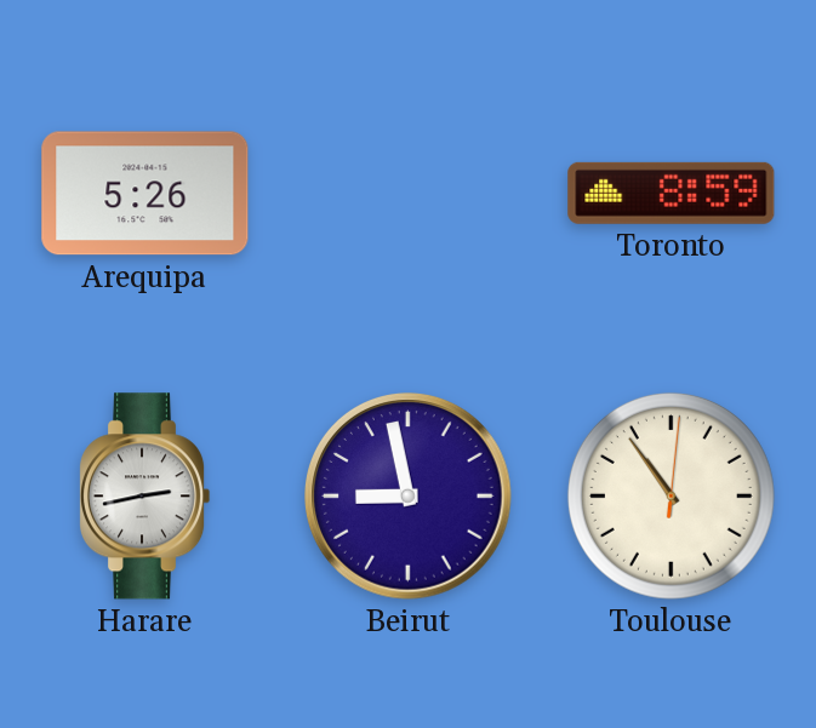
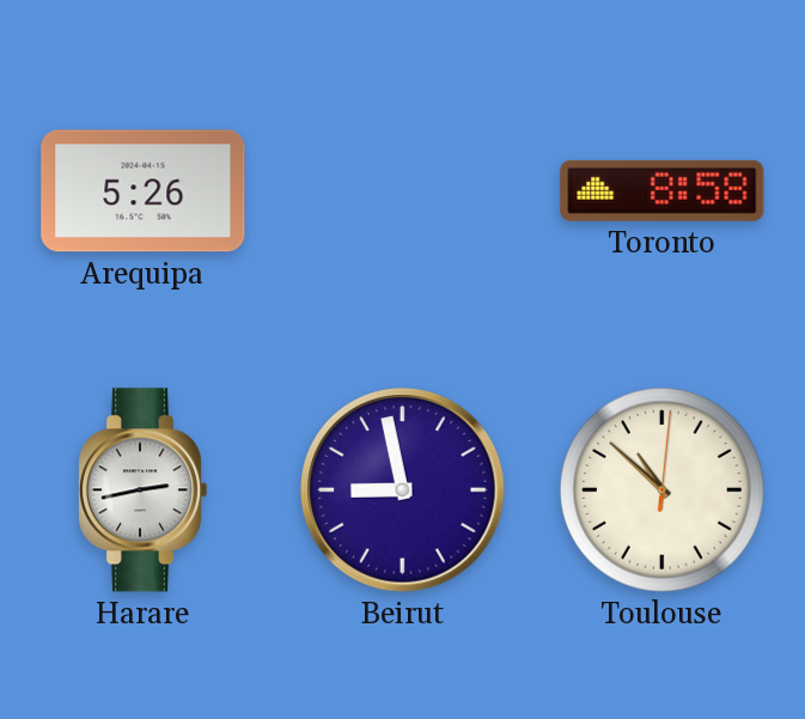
Toronto: 8:59 -> 8:58 (663, 190)
Toulouse: 10:54 -> 10:52 (661, 489)
